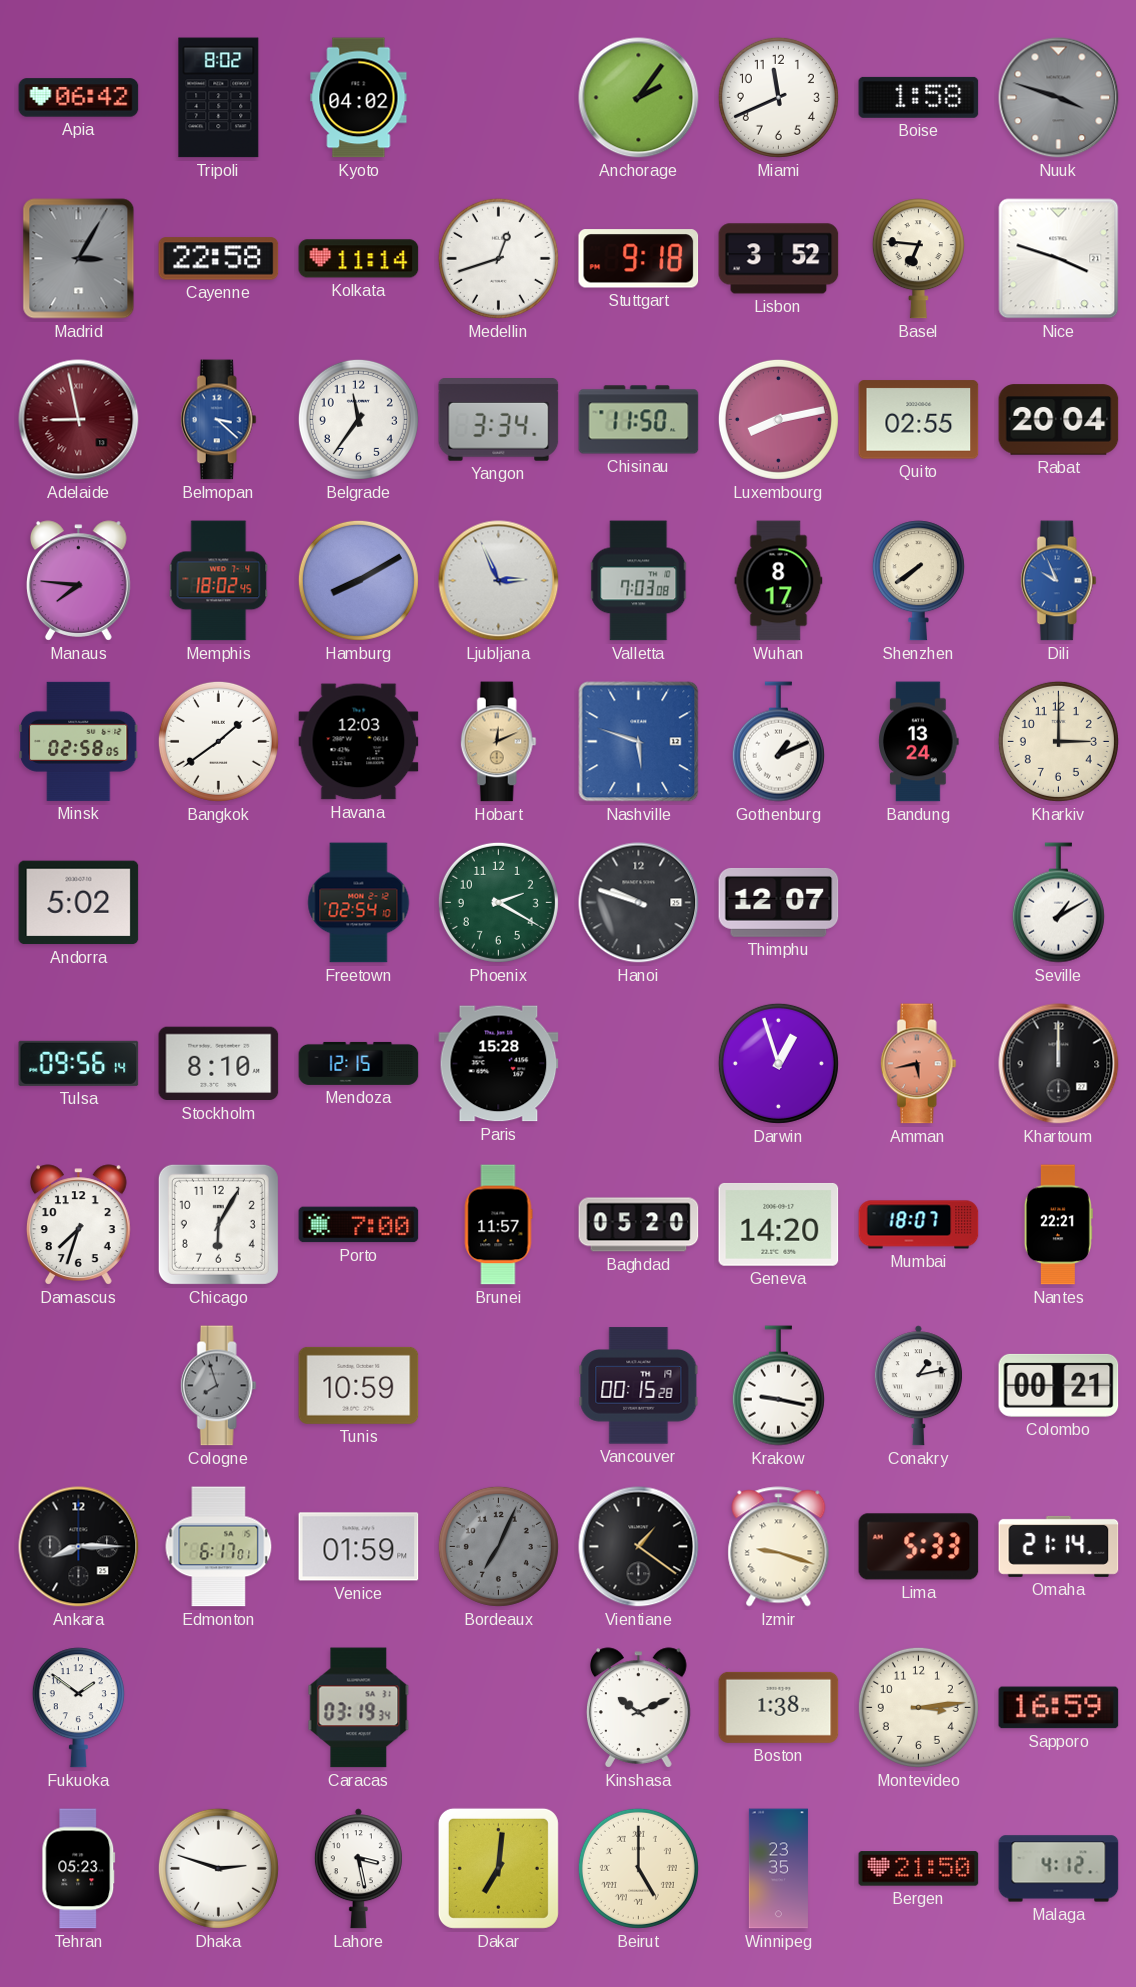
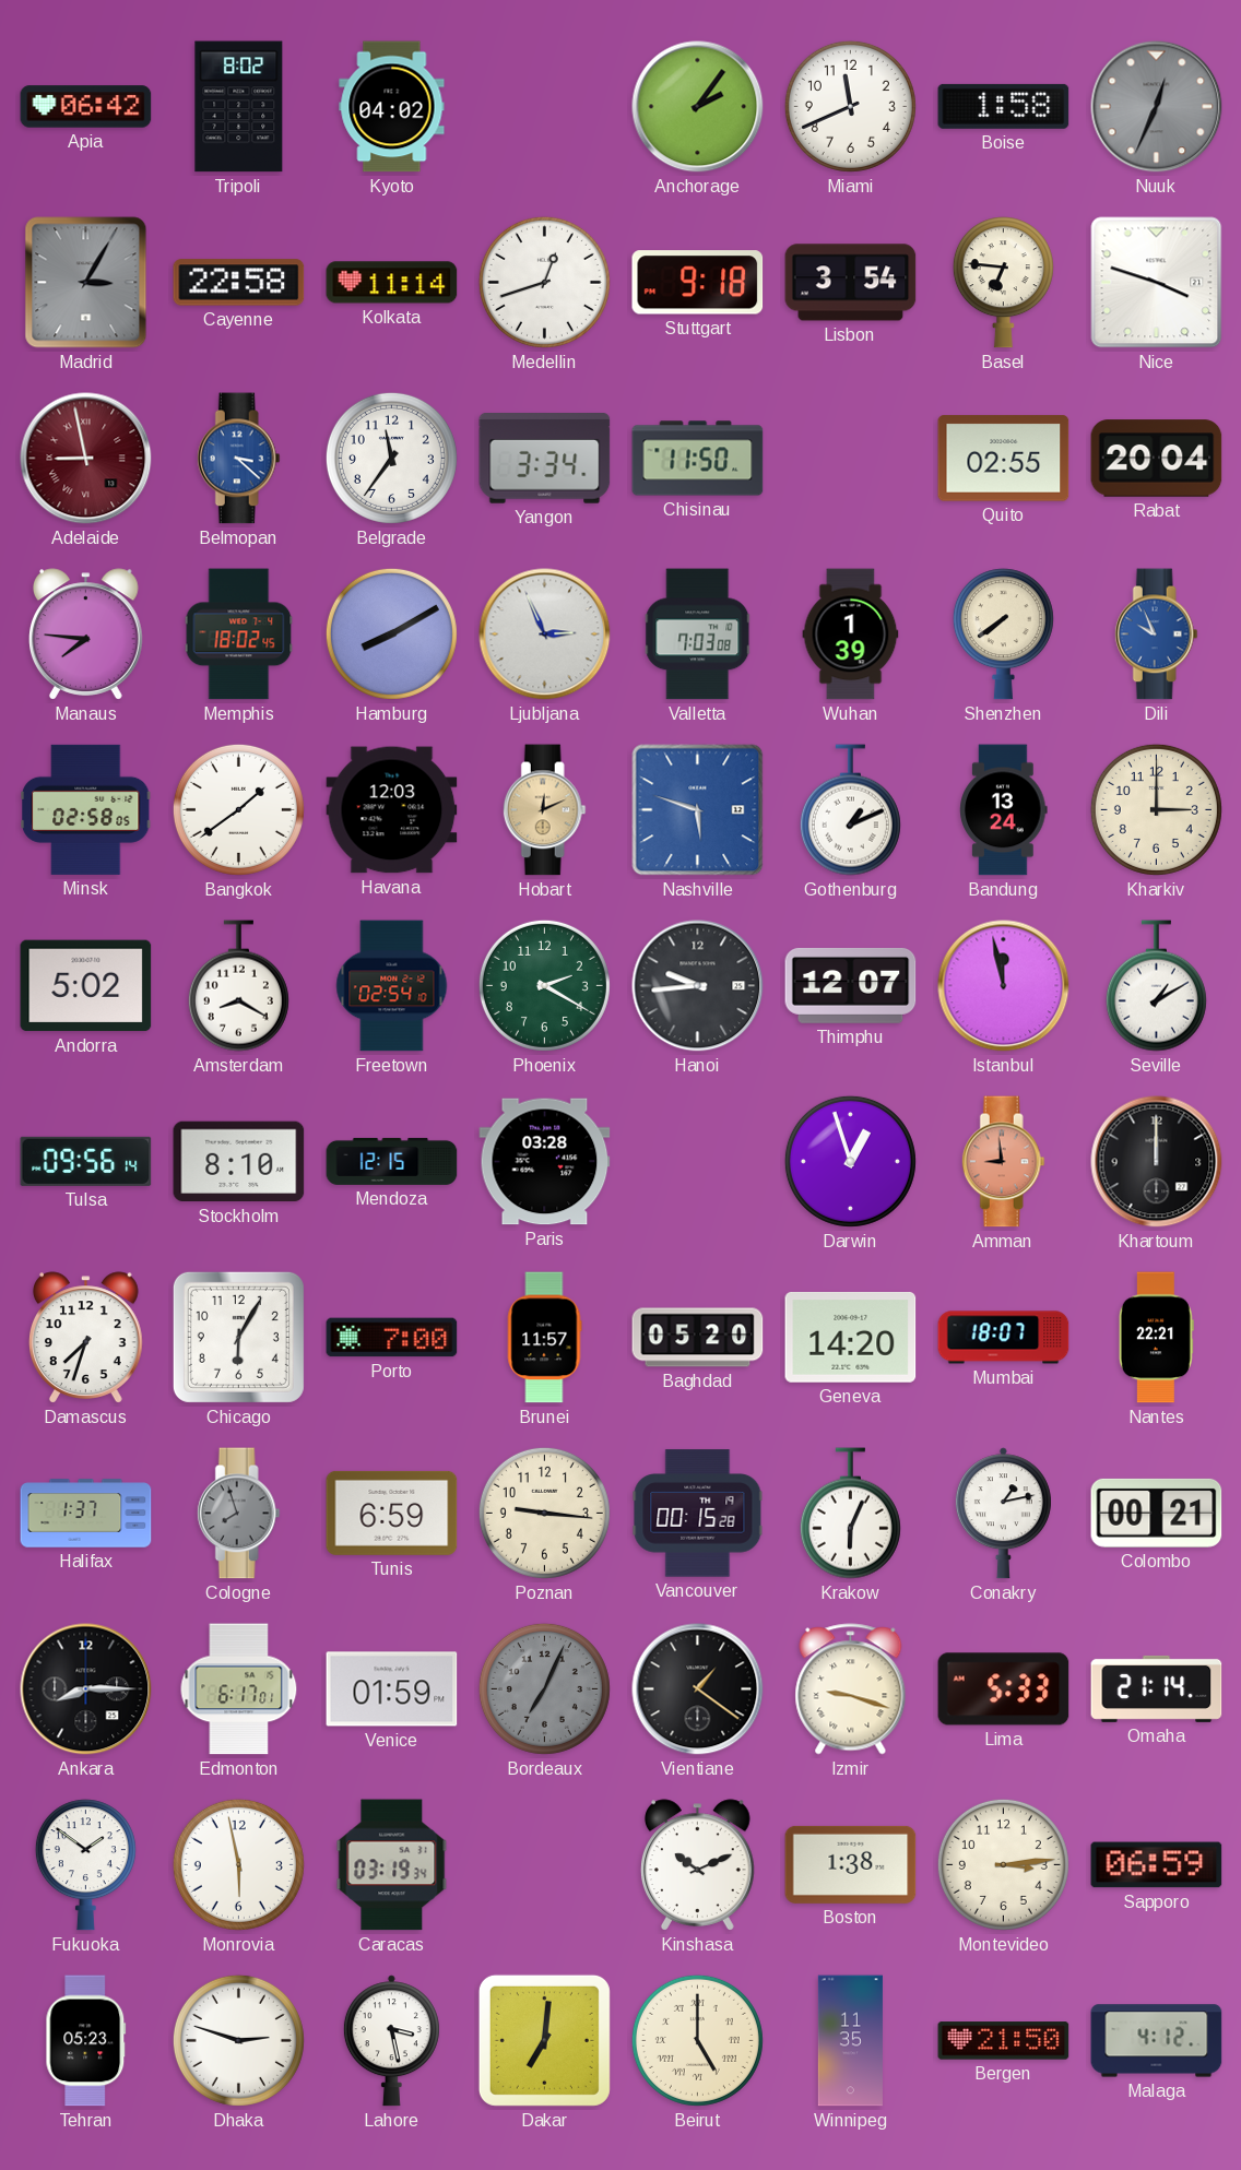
Nuuk: 3:48 -> 12:34 (1157, 107)
Lisbon: 3:52 -> 3:54 (851, 283)
Luxembourg: 8:13 -> none (778, 419)
Wuhan: 8:17 -> 1:39 (851, 635)
Amsterdam: none -> 8:20 (238, 986)
Hanoi: 9:48 -> 9:44 (698, 986)
Istanbul: none -> 11:58 (1004, 986)
Paris: 15:28 -> 03:28 (545, 1162)
Amman: 5:43 -> 8:59 (1003, 1162)
Halifax: none -> 1:37 (86, 1514)
Tunis: 10:59 -> 6:59 (392, 1513)
Poznan: none -> 9:16 (544, 1513)
Krakow: 9:17 -> 6:04 (850, 1514)
Monrovia: none -> 5:58 (238, 1864)
Sapporo: 16:59 -> 06:59 (1157, 1865)
Winnipeg: 23:35 -> 11:35 (850, 2041)
